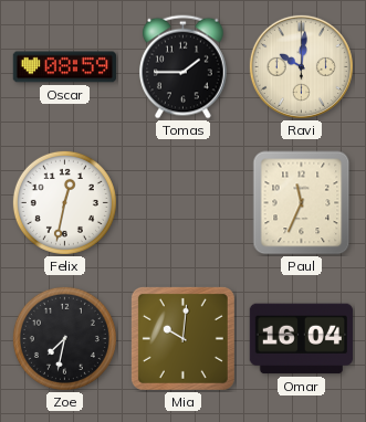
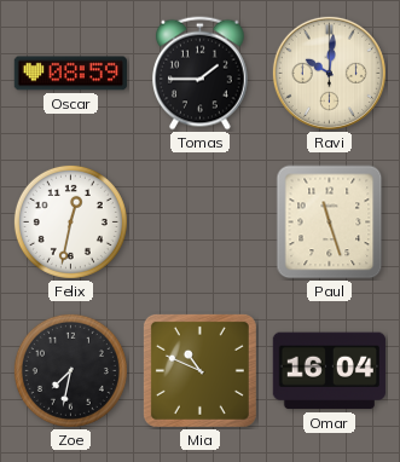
Paul: 11:34 -> 11:27 (330, 223)
Mia: 10:01 -> 10:49 (199, 370)
